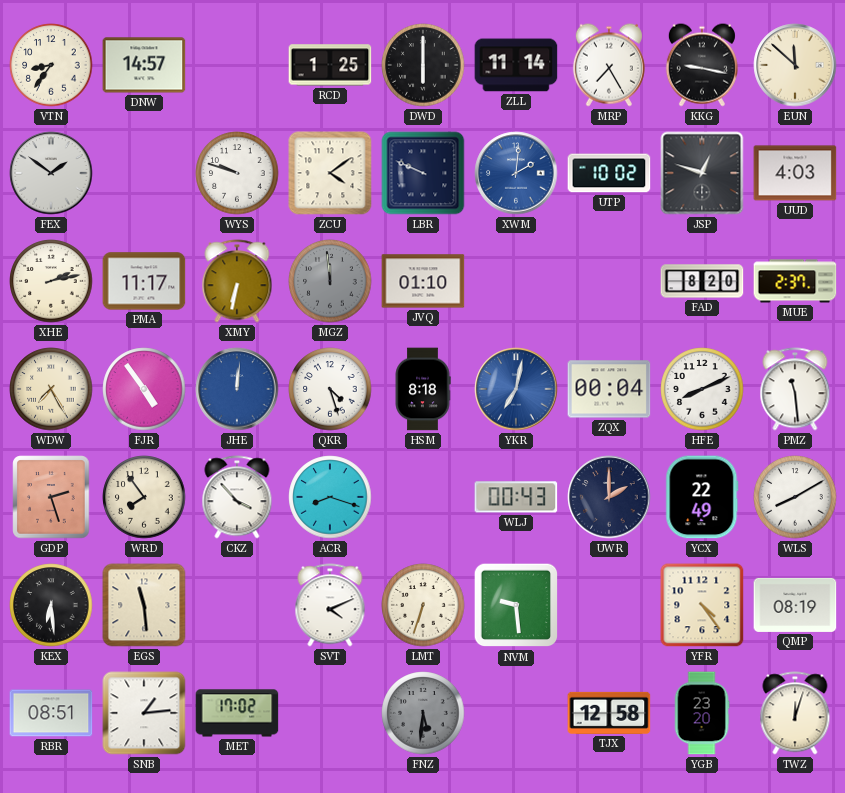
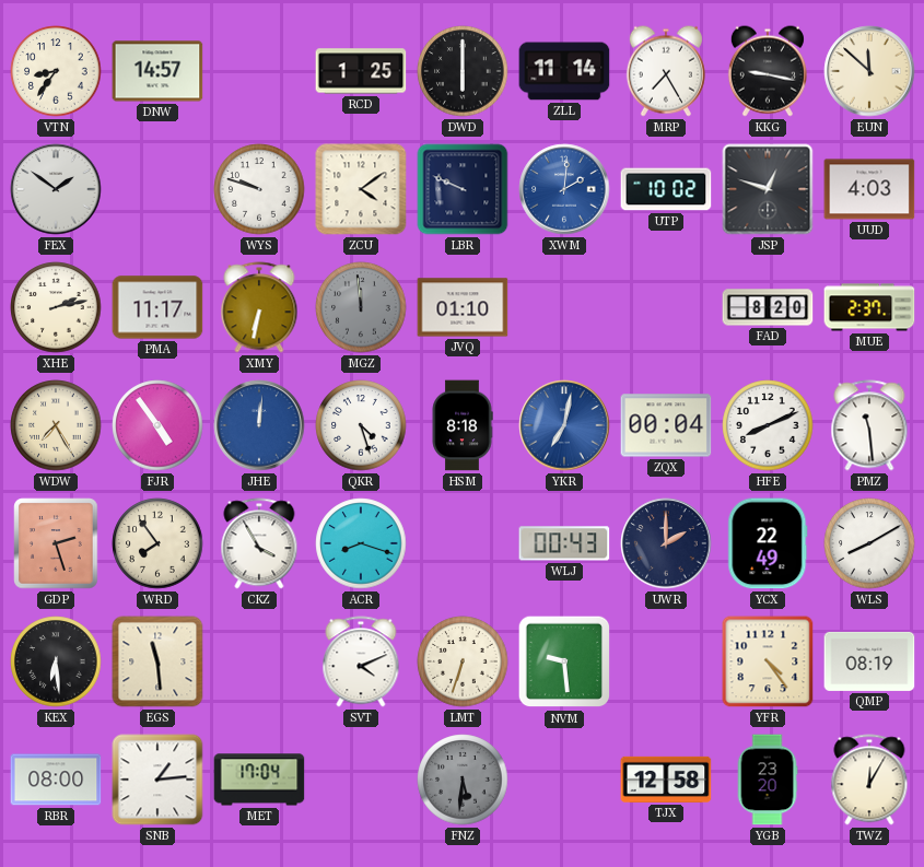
CKZ: 3:53 -> 3:55 (259, 543)
RBR: 08:51 -> 08:00 (56, 780)
MET: 17:02 -> 17:04 (259, 780)
TWZ: 12:03 -> 12:05 (869, 780)
